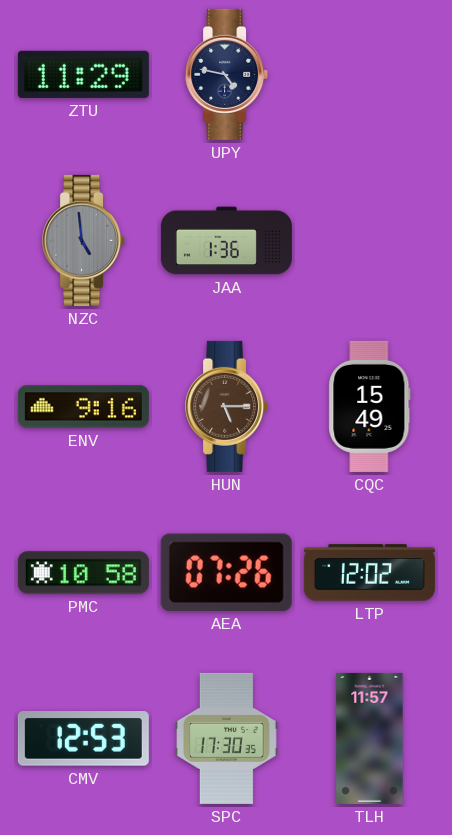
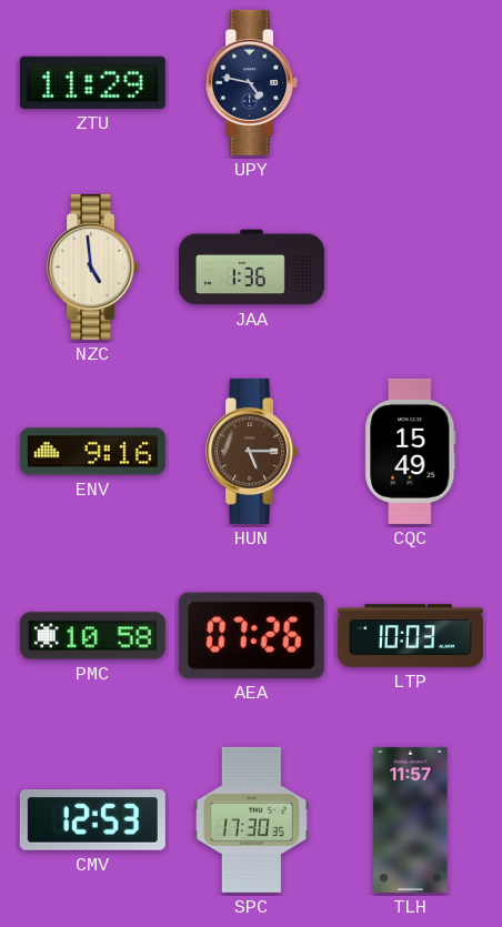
NZC dial: grey -> cream (93, 266)
LTP: 12:02 -> 10:03 (410, 636)
